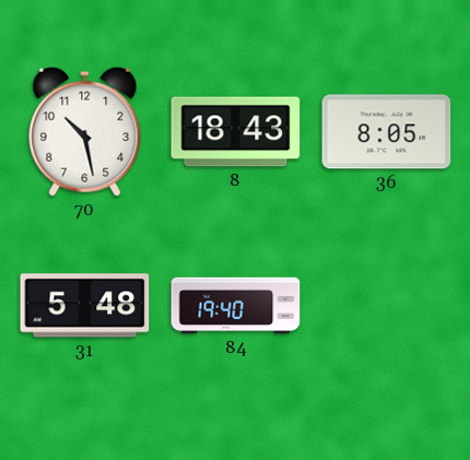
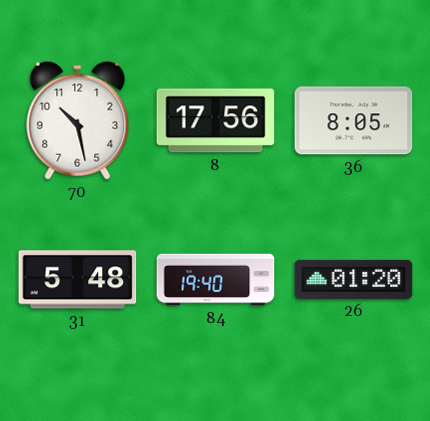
8: 18:43 -> 17:56 (216, 121)
26: none -> 01:20 (354, 279)
